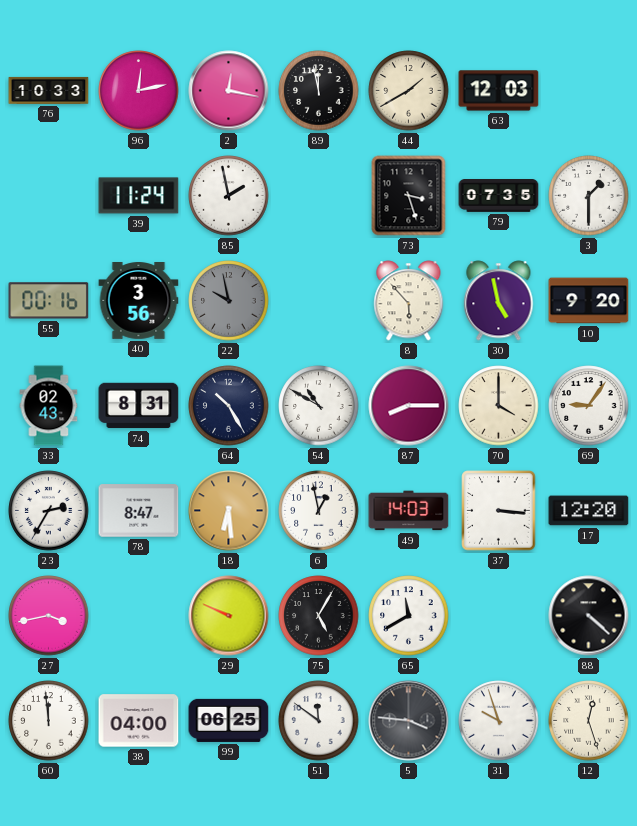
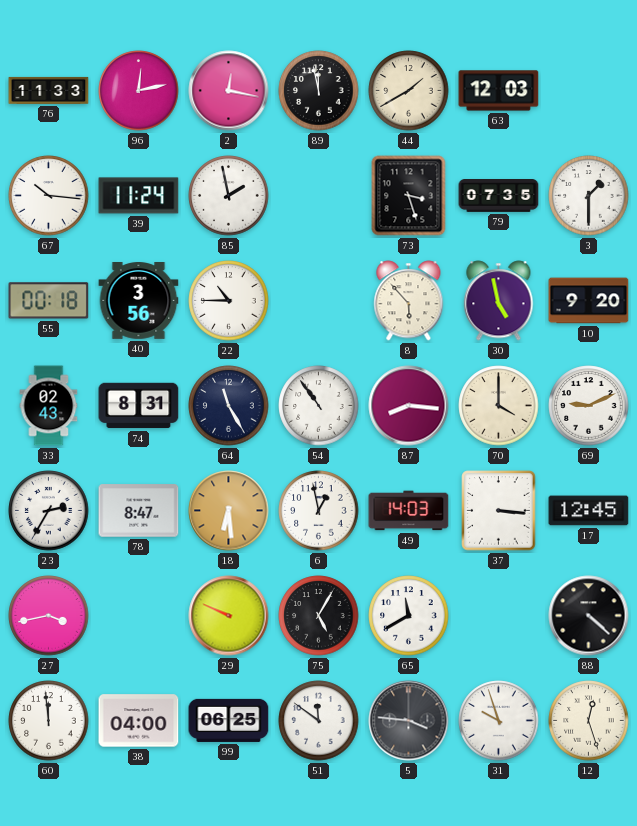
76: 10:33 -> 11:33 (49, 90)
67: none -> 10:16 (49, 196)
55: 00:16 -> 00:18 (49, 301)
22: 9:58 -> 10:45 (229, 301)
22 dial: grey -> white (229, 301)
64: 10:25 -> 11:25 (229, 406)
54: 10:50 -> 10:54 (319, 406)
87: 8:15 -> 8:16 (409, 406)
69: 9:06 -> 9:11 (589, 406)
17: 12:20 -> 12:45 (589, 511)
